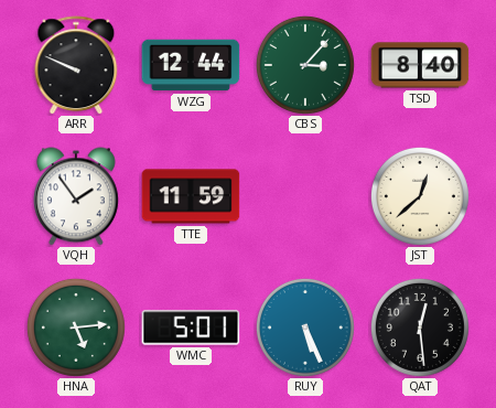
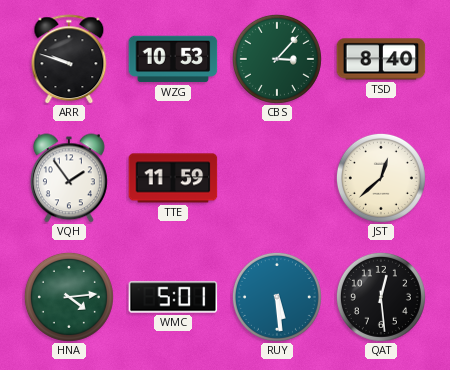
ARR: 9:49 -> 9:48 (69, 59)
WZG: 12:44 -> 10:53 (173, 59)
HNA: 5:14 -> 4:14 (69, 297)
RUY: 5:26 -> 5:29 (277, 297)
